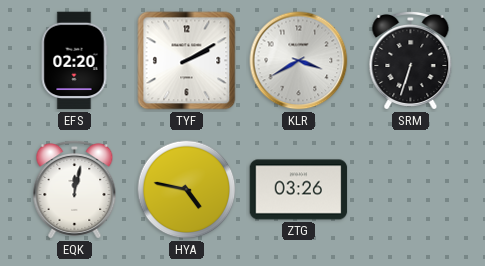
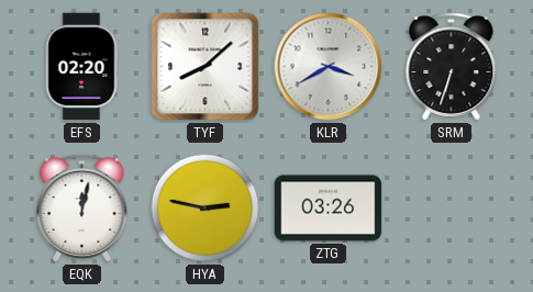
TYF: 2:10 -> 8:08 (206, 67)
HYA: 4:47 -> 2:47 (206, 209)
